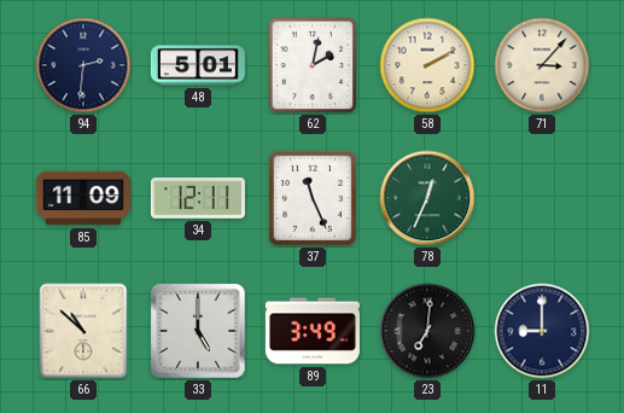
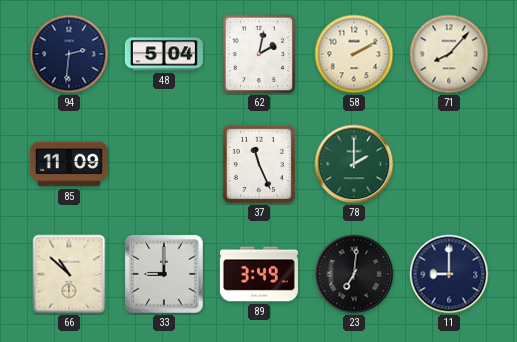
48: 5:01 -> 5:04 (164, 54)
71: 3:07 -> 8:07 (449, 54)
34: 12:11 -> none (198, 199)
78: 12:34 -> 2:00 (354, 164)
33: 5:00 -> 9:00 (164, 274)
